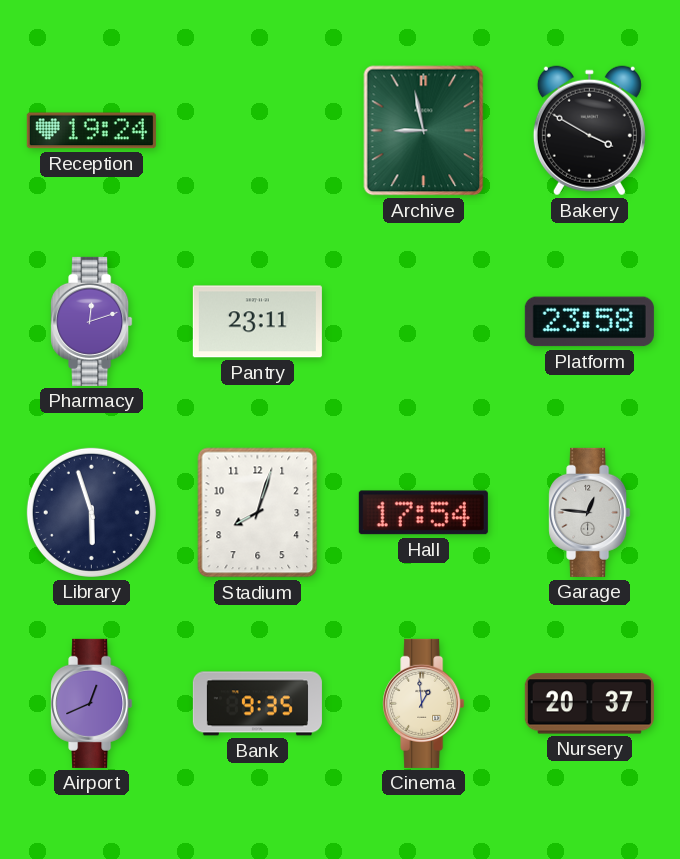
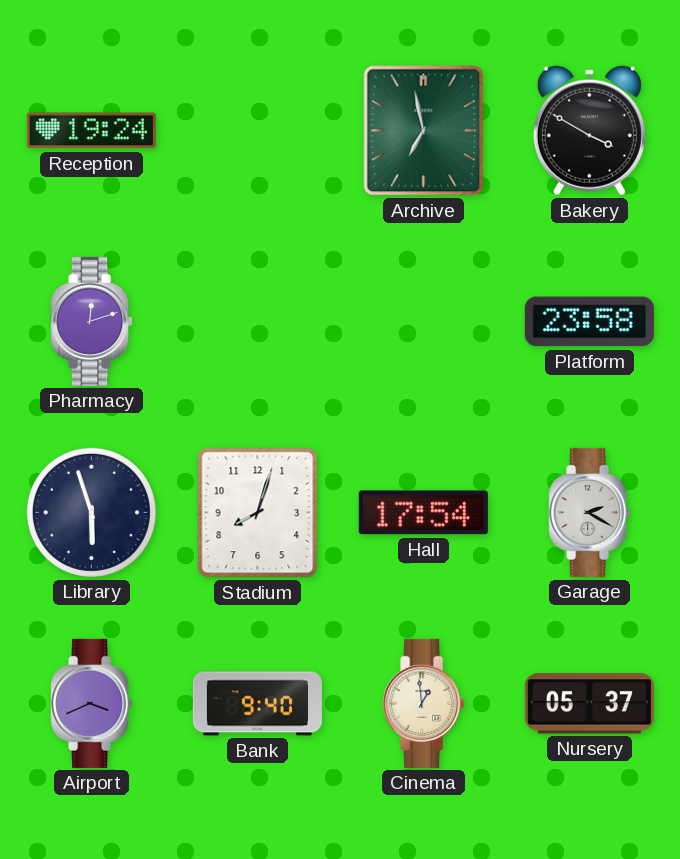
Archive: 8:58 -> 6:58 (424, 131)
Pantry: 23:11 -> none (257, 322)
Garage: 12:46 -> 2:20 (590, 512)
Airport: 12:41 -> 3:41 (92, 703)
Bank: 9:35 -> 9:40 (257, 704)
Nursery: 20:37 -> 05:37 (589, 704)
